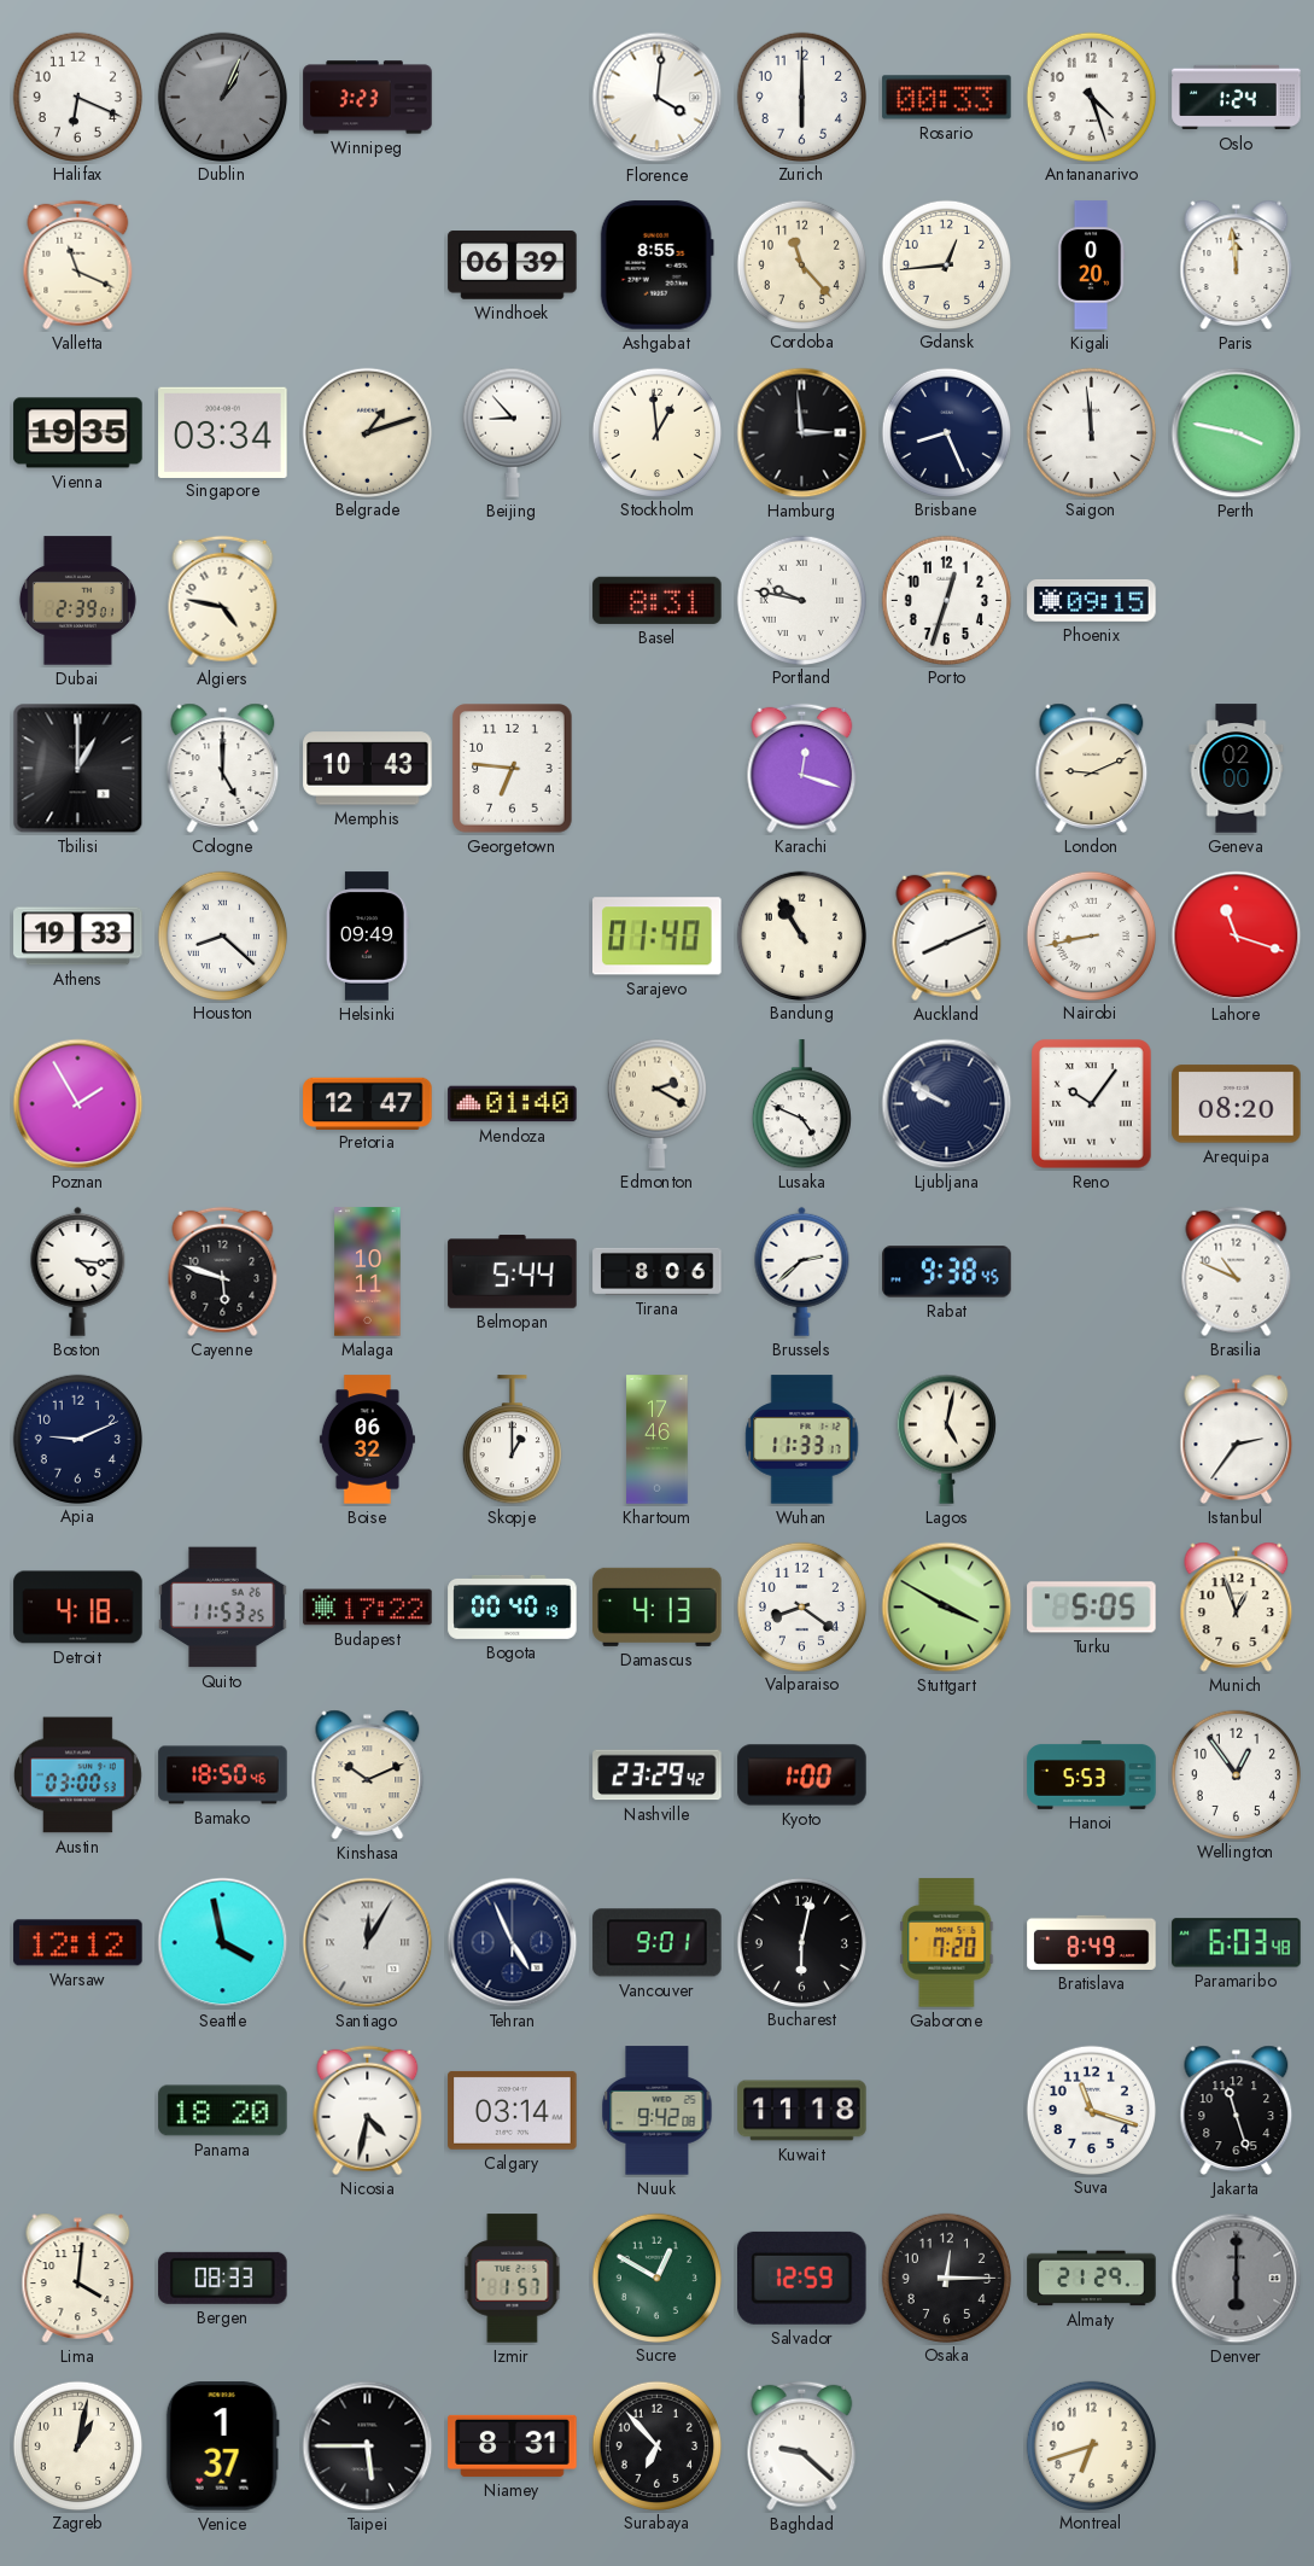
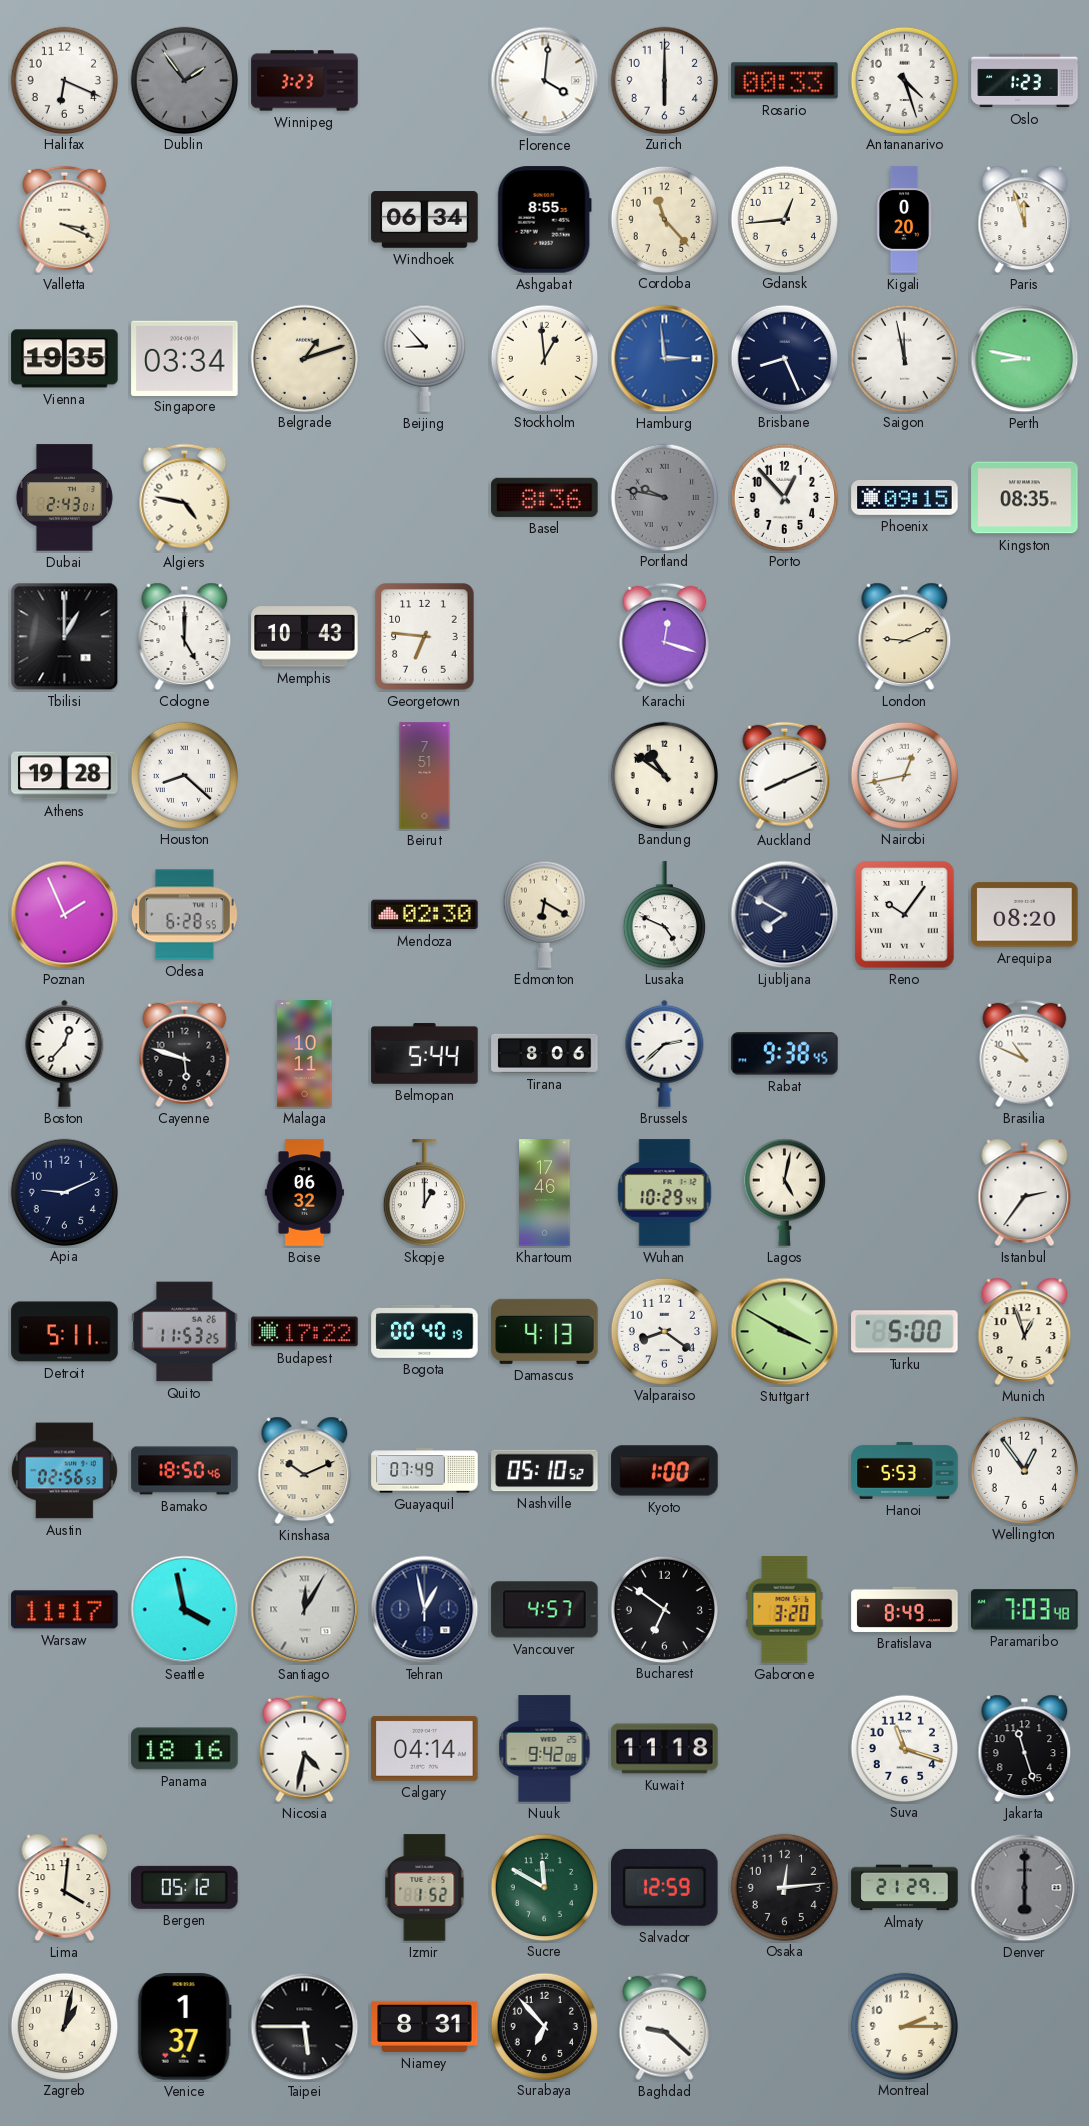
Dublin: 1:04 -> 1:54 (184, 80)
Oslo: 1:24 -> 1:23 (1025, 81)
Valletta: 11:19 -> 3:19 (65, 220)
Windhoek: 06:39 -> 06:34 (425, 220)
Paris: 11:59 -> 11:57 (1025, 219)
Hamburg dial: black -> blue (665, 359)
Saigon: 11:59 -> 11:58 (904, 358)
Perth: 3:47 -> 8:47 (1025, 359)
Dubai: 2:39 -> 2:43 (64, 498)
Basel: 8:31 -> 8:36 (545, 497)
Portland dial: white -> grey (664, 497)
Porto: 12:33 -> 12:53 (784, 497)
Kingston: none -> 08:35 (1025, 498)
Geneva: 02:00 -> none (1237, 769)
Athens: 19:33 -> 19:28 (65, 776)
Helsinki: 09:49 -> none (367, 937)
Beirut: none -> 7:51 (425, 776)
Sarajevo: 01:40 -> none (658, 937)
Bandung: 10:55 -> 10:51 (664, 775)
Nairobi: 8:43 -> 12:43 (904, 775)
Lahore: 11:18 -> none (1237, 937)
Poznan: 1:55 -> 1:56 (65, 915)
Odesa: none -> 6:28 (185, 915)
Pretoria: 12:47 -> none (368, 1103)
Mendoza: 01:40 -> 02:30 (425, 915)
Edmonton: 2:20 -> 6:20 (544, 914)
Ljubljana: 9:50 -> 7:50 (785, 915)
Boston: 4:16 -> 12:37 (65, 1053)
Wuhan: 11:33 -> 10:29 (665, 1193)
Detroit: 4:18 -> 5:11 (65, 1332)
Turku: 5:05 -> 5:00 (905, 1332)
Austin: 03:00 -> 02:56 (64, 1471)
Guayaquil: none -> 07:49 (425, 1471)
Nashville: 23:29 -> 05:10 (545, 1471)
Warsaw: 12:12 -> 11:17 (65, 1610)
Tehran: 4:56 -> 12:58 (425, 1610)
Vancouver: 9:01 -> 4:57 (545, 1610)
Bucharest: 6:02 -> 6:51 (664, 1609)
Gaborone: 7:20 -> 3:20 (785, 1610)
Paramaribo: 6:03 -> 7:03 (1025, 1610)
Panama: 18:20 -> 18:16 (185, 1749)
Calgary: 03:14 -> 04:14 (425, 1748)
Bergen: 08:33 -> 05:12 (185, 1887)
Izmir: 1:57 -> 1:52 (425, 1888)
Sucre: 12:50 -> 11:50 (544, 1887)
Osaka: 12:15 -> 12:14 (784, 1887)
Montreal: 6:42 -> 2:15 (904, 2026)
